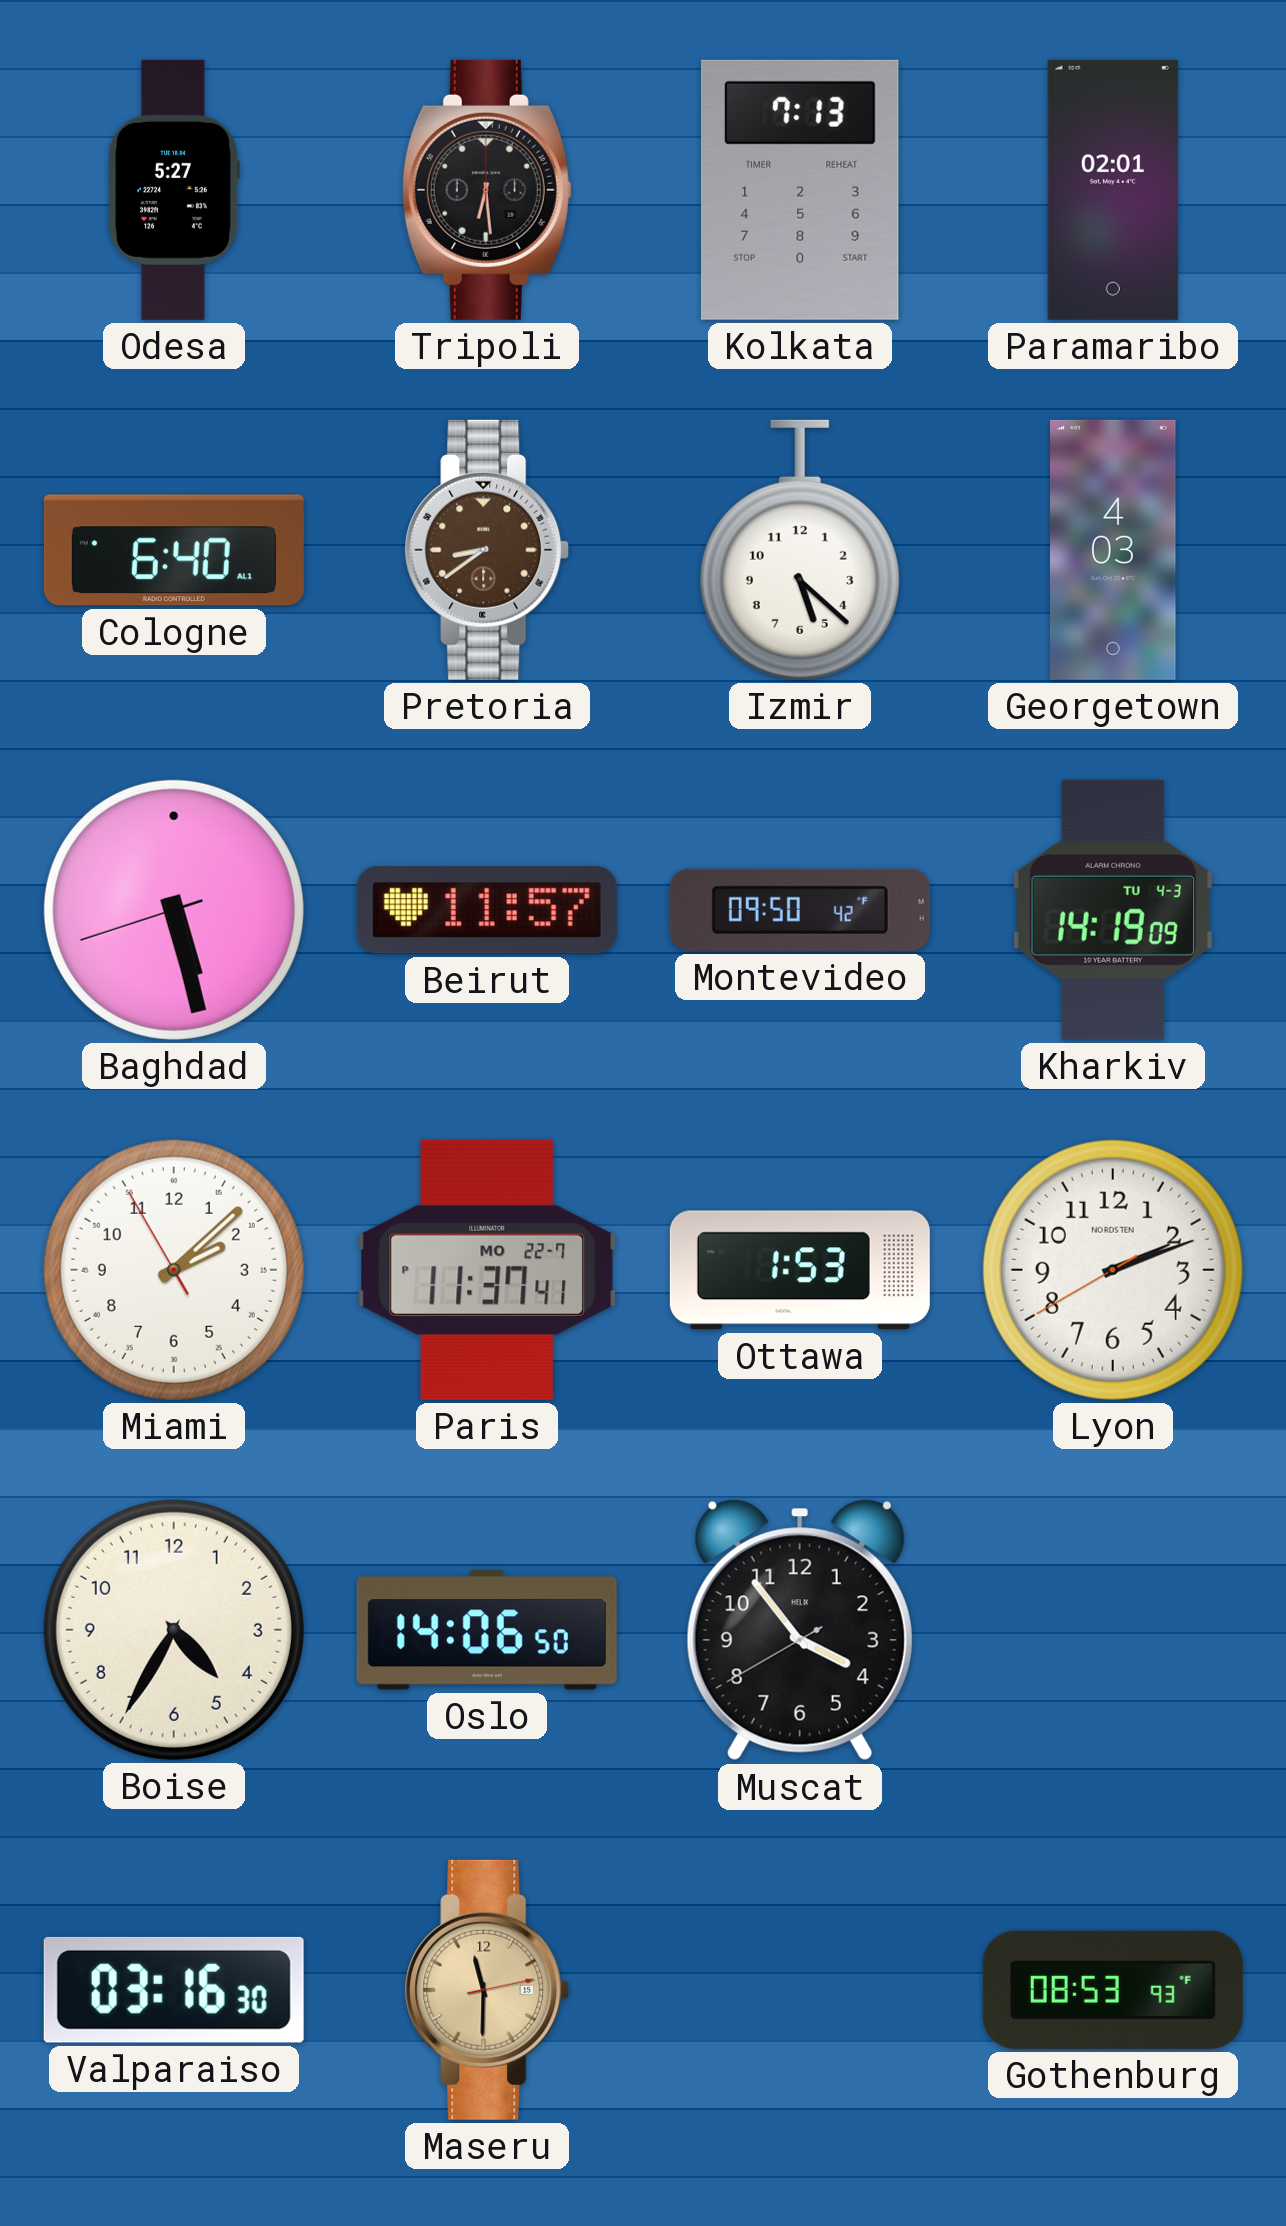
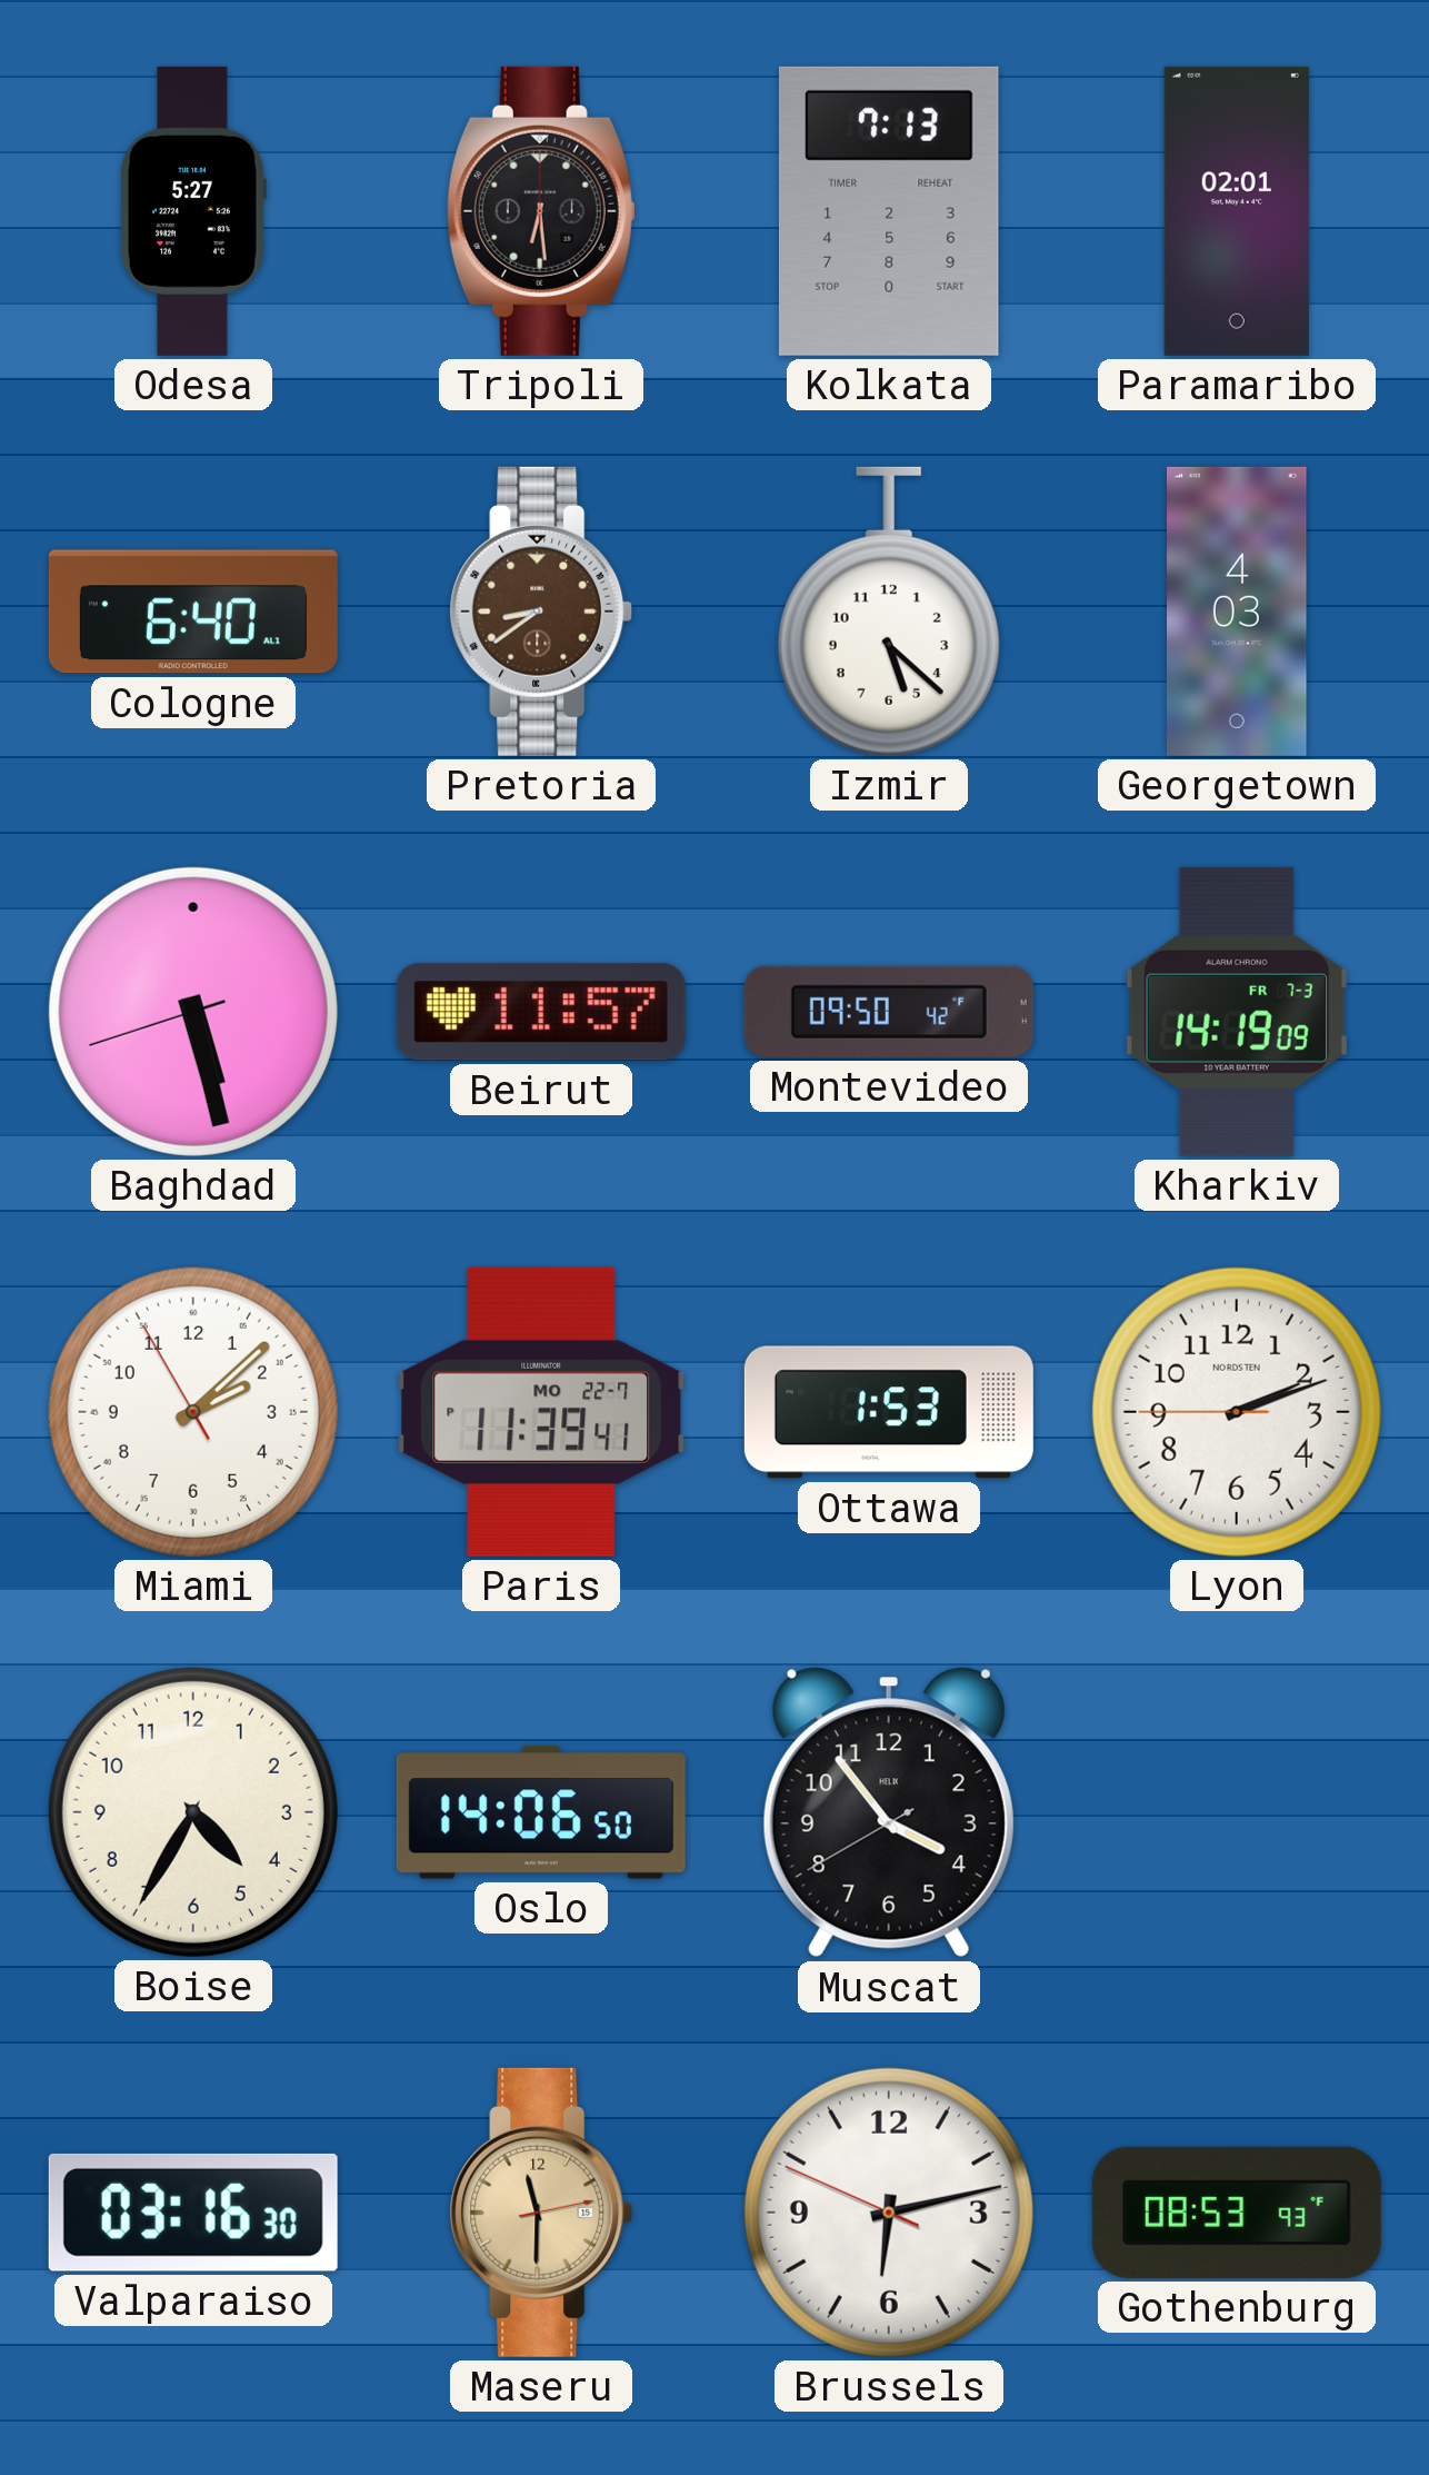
Kharkiv date: TU 4-3 -> FR 7-3 (1237, 1012)
Paris: 11:37 -> 11:39 (541, 1412)
Lyon: 2:11:40 -> 2:11:45 (1237, 1412)
Brussels: none -> 6:12 (889, 2213)
